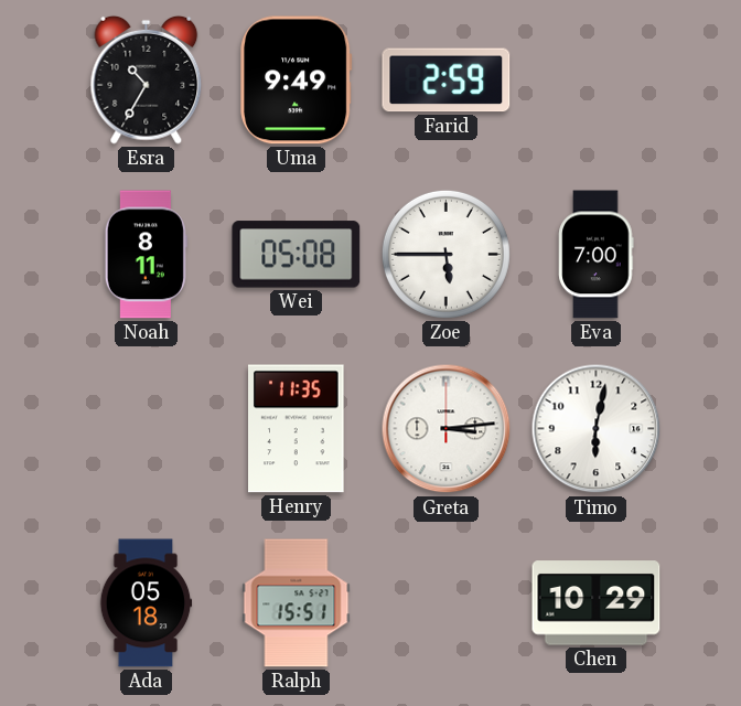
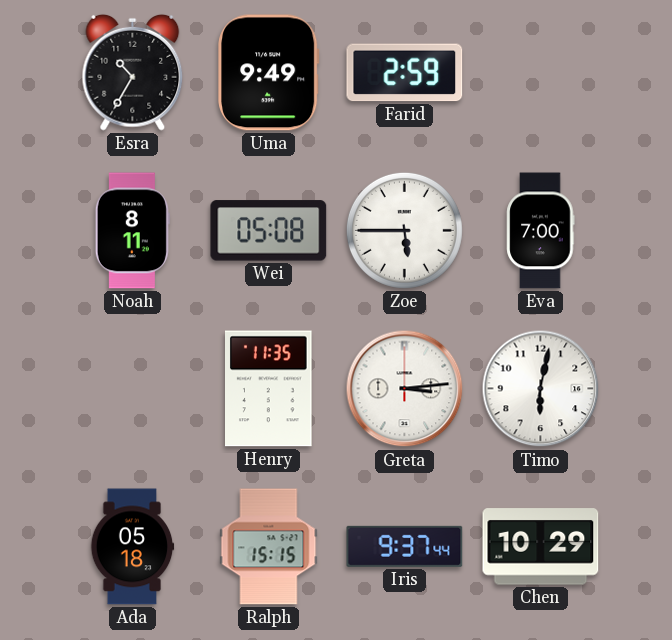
Ralph: 15:51 -> 15:15 (269, 547)
Iris: none -> 9:37 (405, 546)
